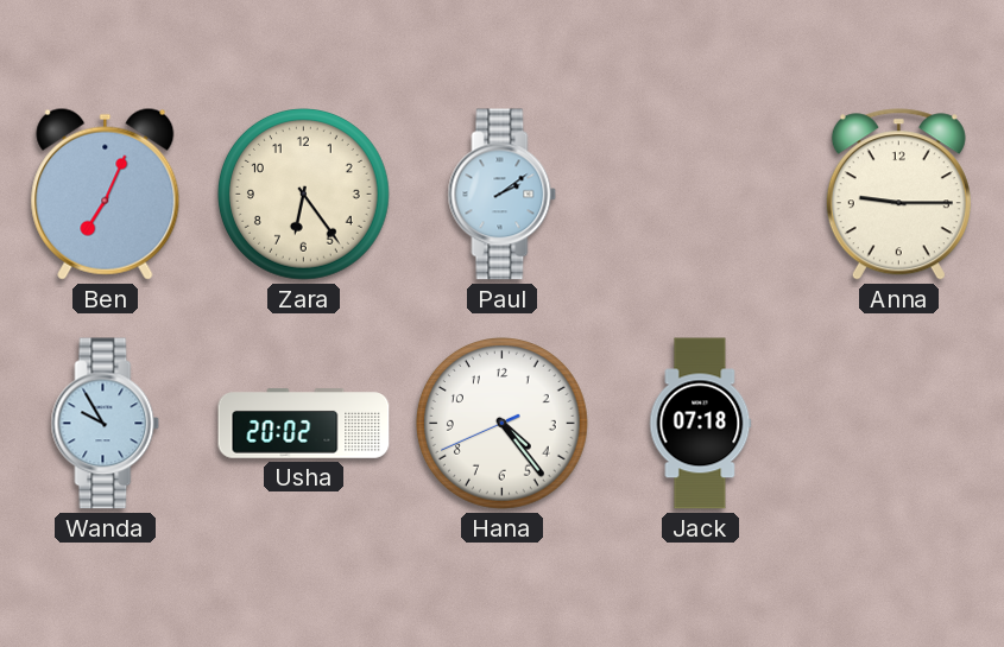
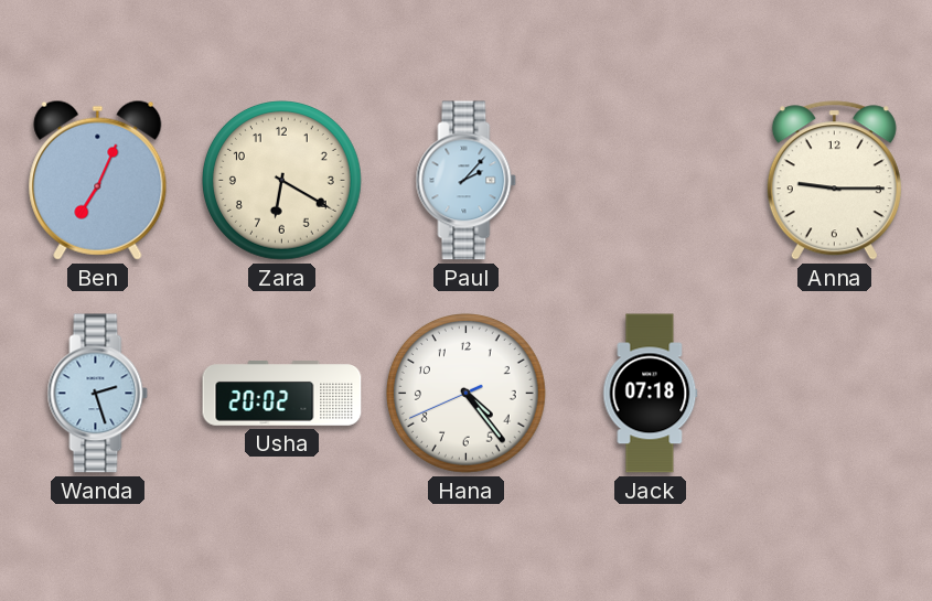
Zara: 6:24 -> 6:20 (282, 181)
Paul: 2:09 -> 2:07 (467, 181)
Wanda: 9:55 -> 2:27 (98, 394)
